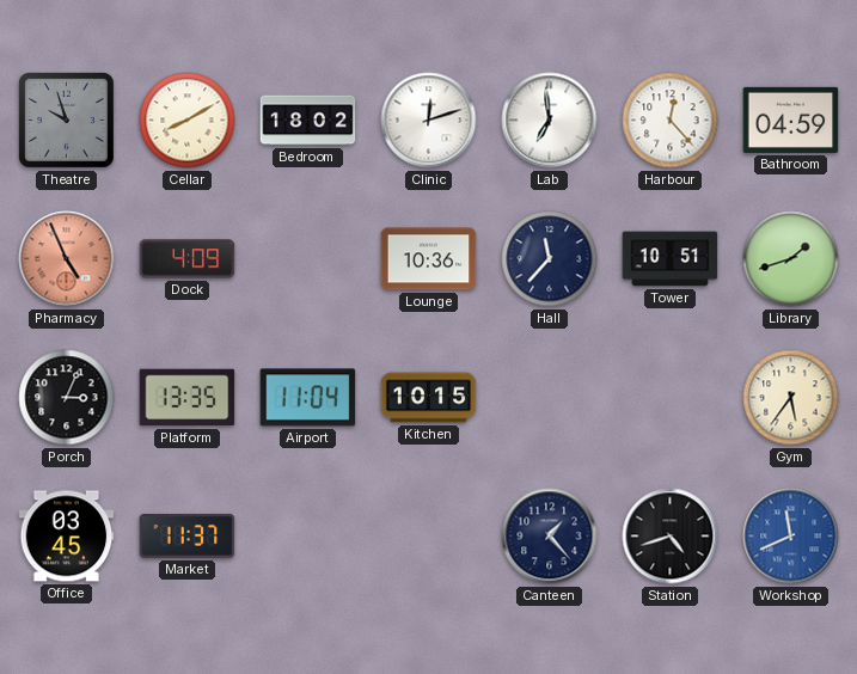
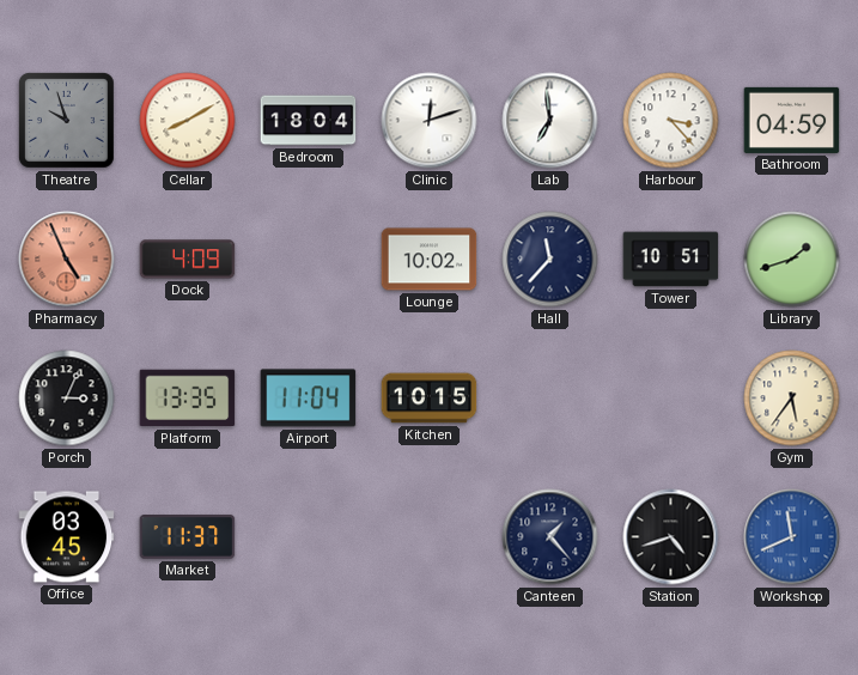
Bedroom: 18:02 -> 18:04 (309, 121)
Harbour: 12:23 -> 3:23 (671, 121)
Lounge: 10:36 -> 10:02 (430, 260)
